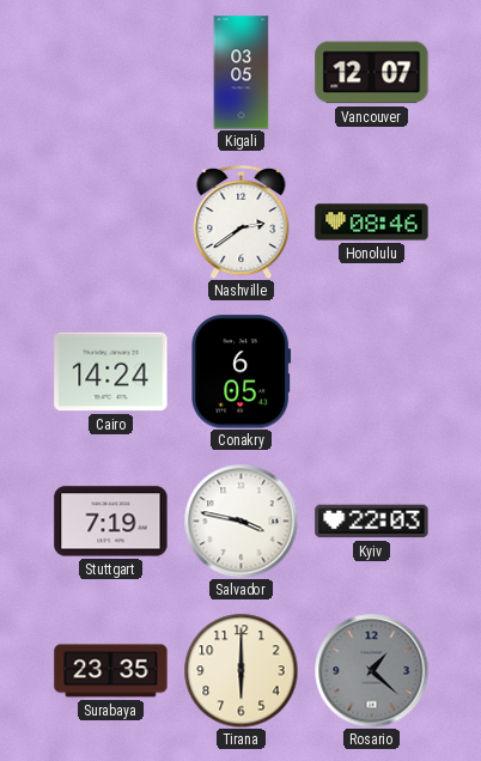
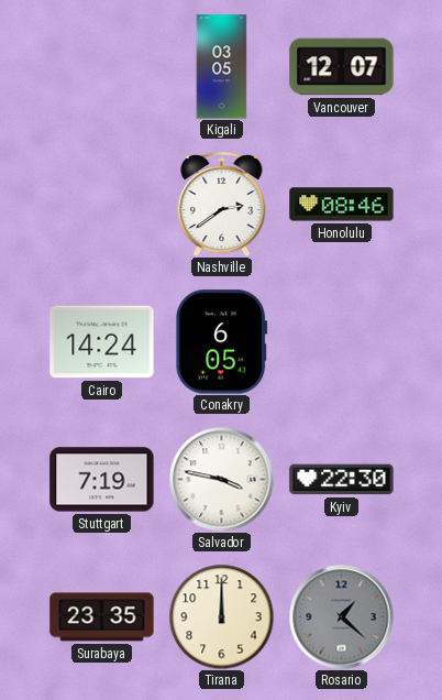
Kyiv: 22:03 -> 22:30 (342, 480)
Tirana: 6:00 -> 12:00 (221, 616)
